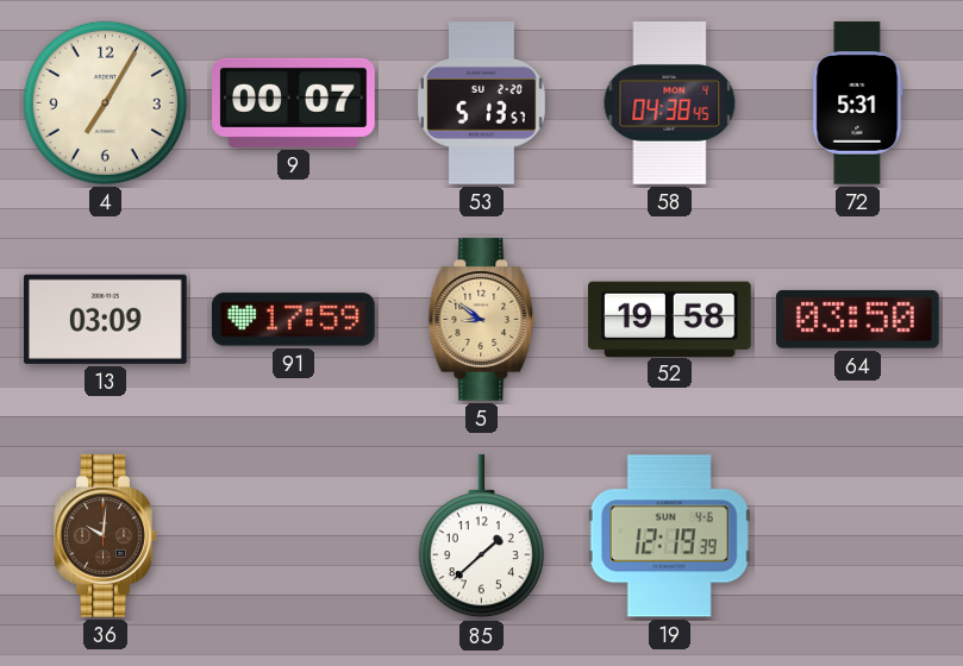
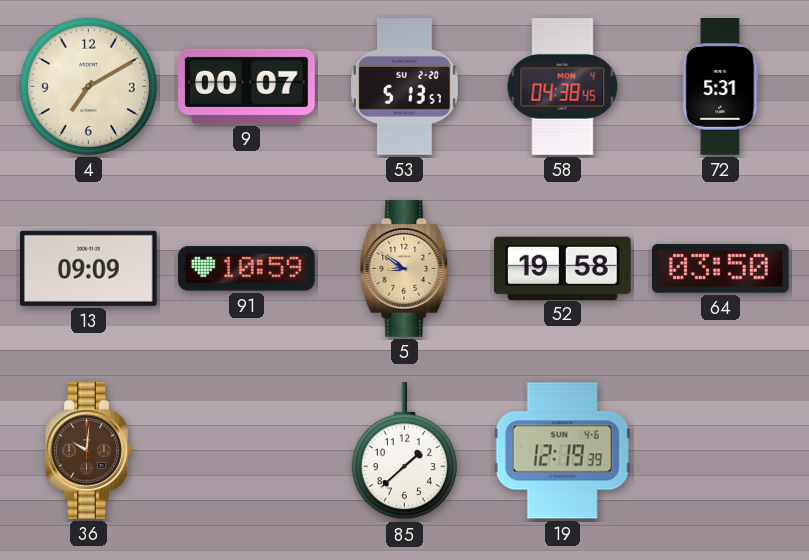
4: 7:05 -> 7:10 (88, 86)
13: 03:09 -> 09:09 (89, 268)
91: 17:59 -> 10:59 (247, 269)
